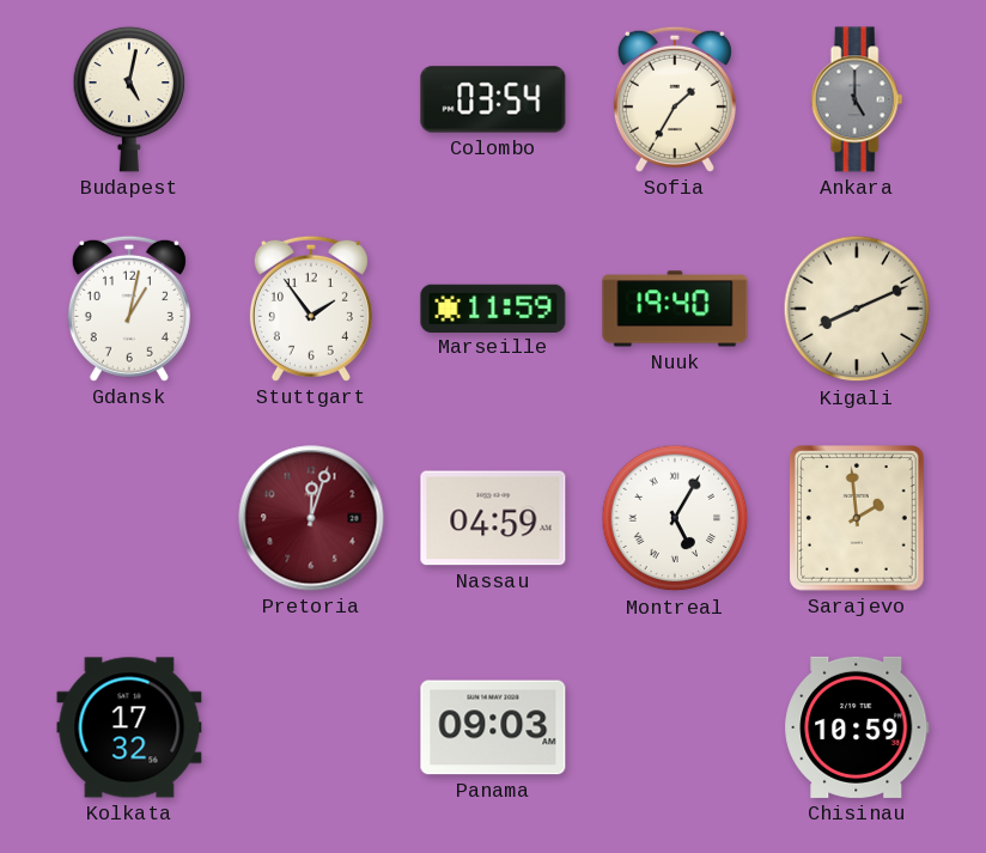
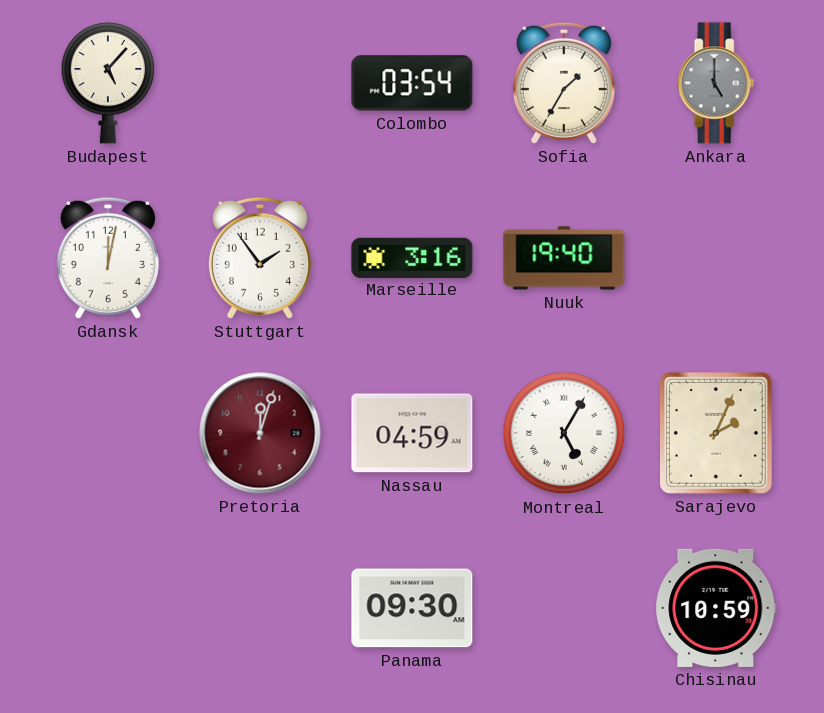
Budapest: 5:02 -> 5:07 (108, 83)
Gdansk: 1:02 -> 12:02 (108, 258)
Marseille: 11:59 -> 3:16 (412, 257)
Kigali: 8:11 -> none (857, 309)
Sarajevo: 1:59 -> 2:04 (717, 433)
Kolkata: 17:32 -> none (129, 727)
Panama: 09:03 -> 09:30 (412, 608)
